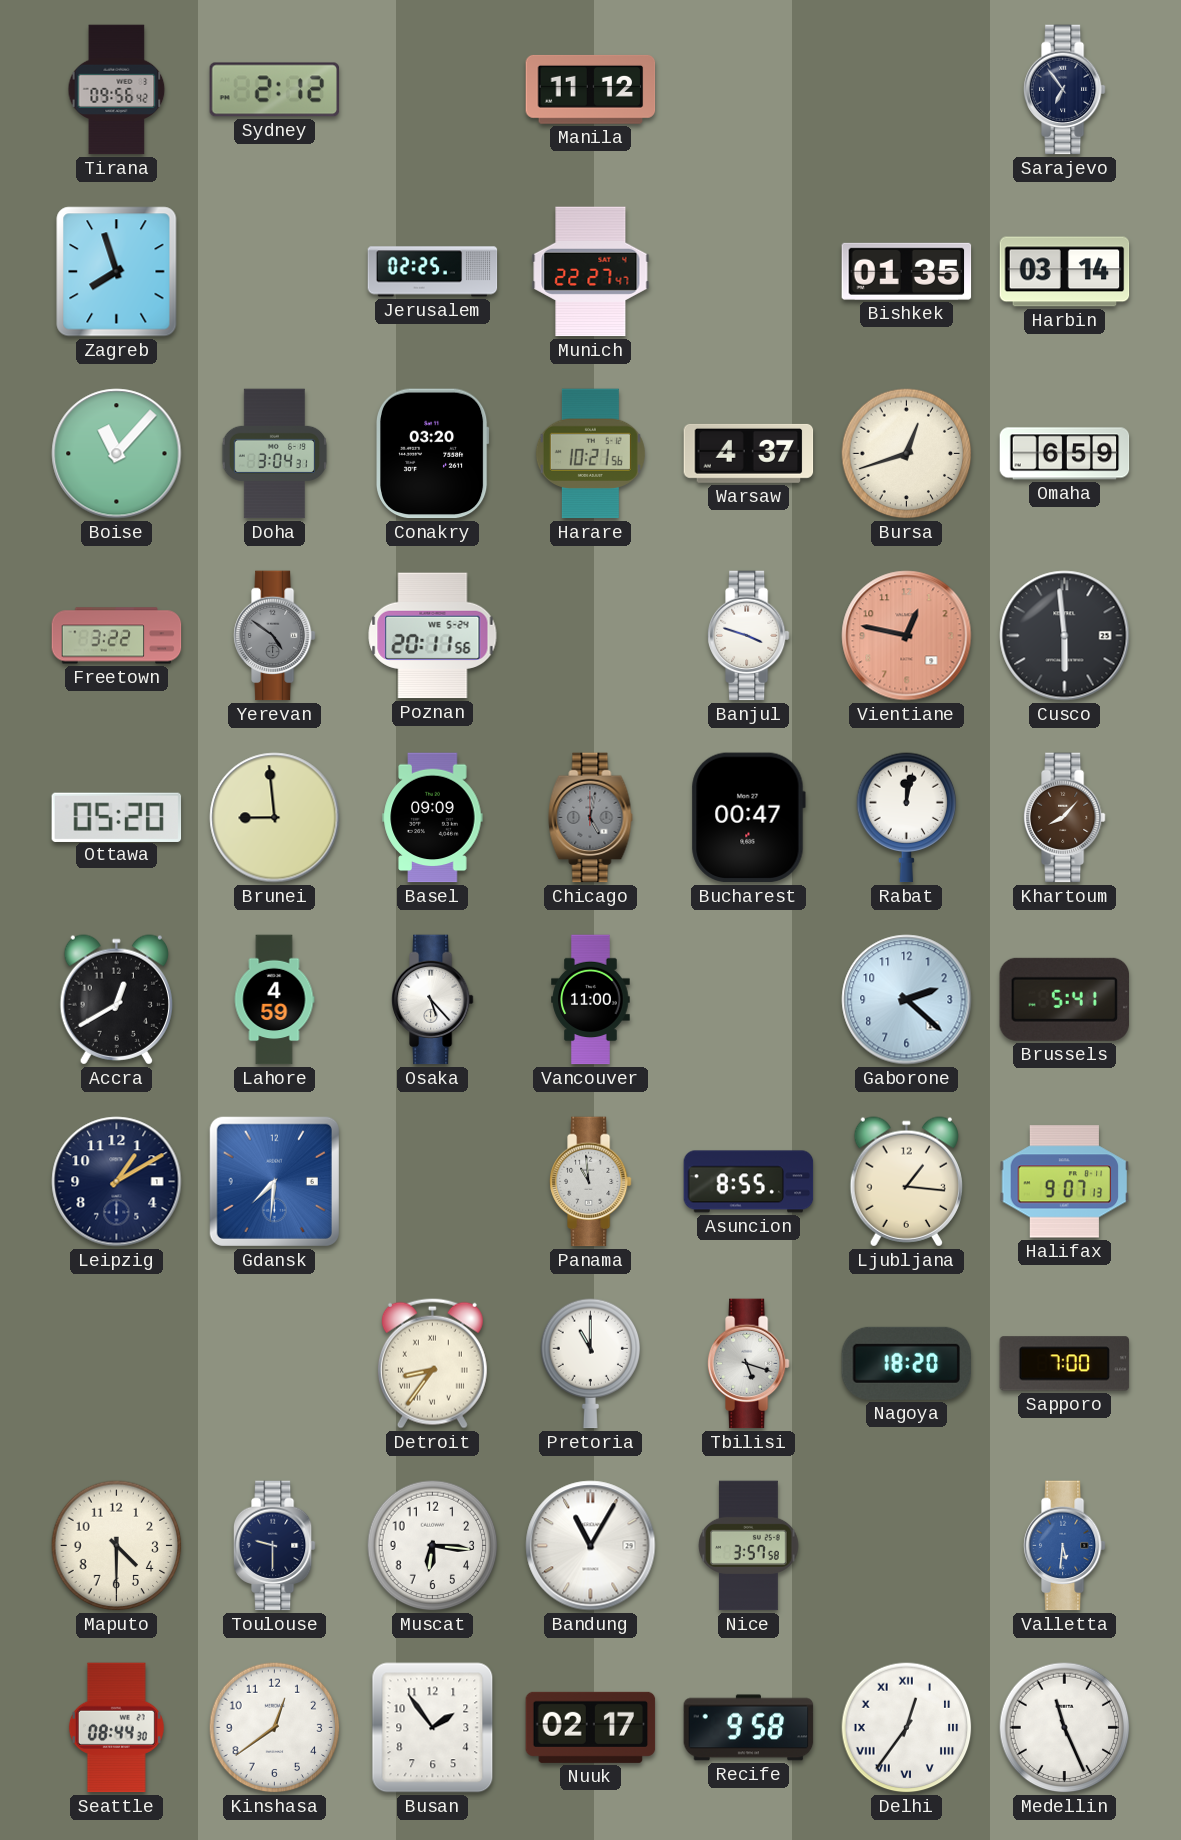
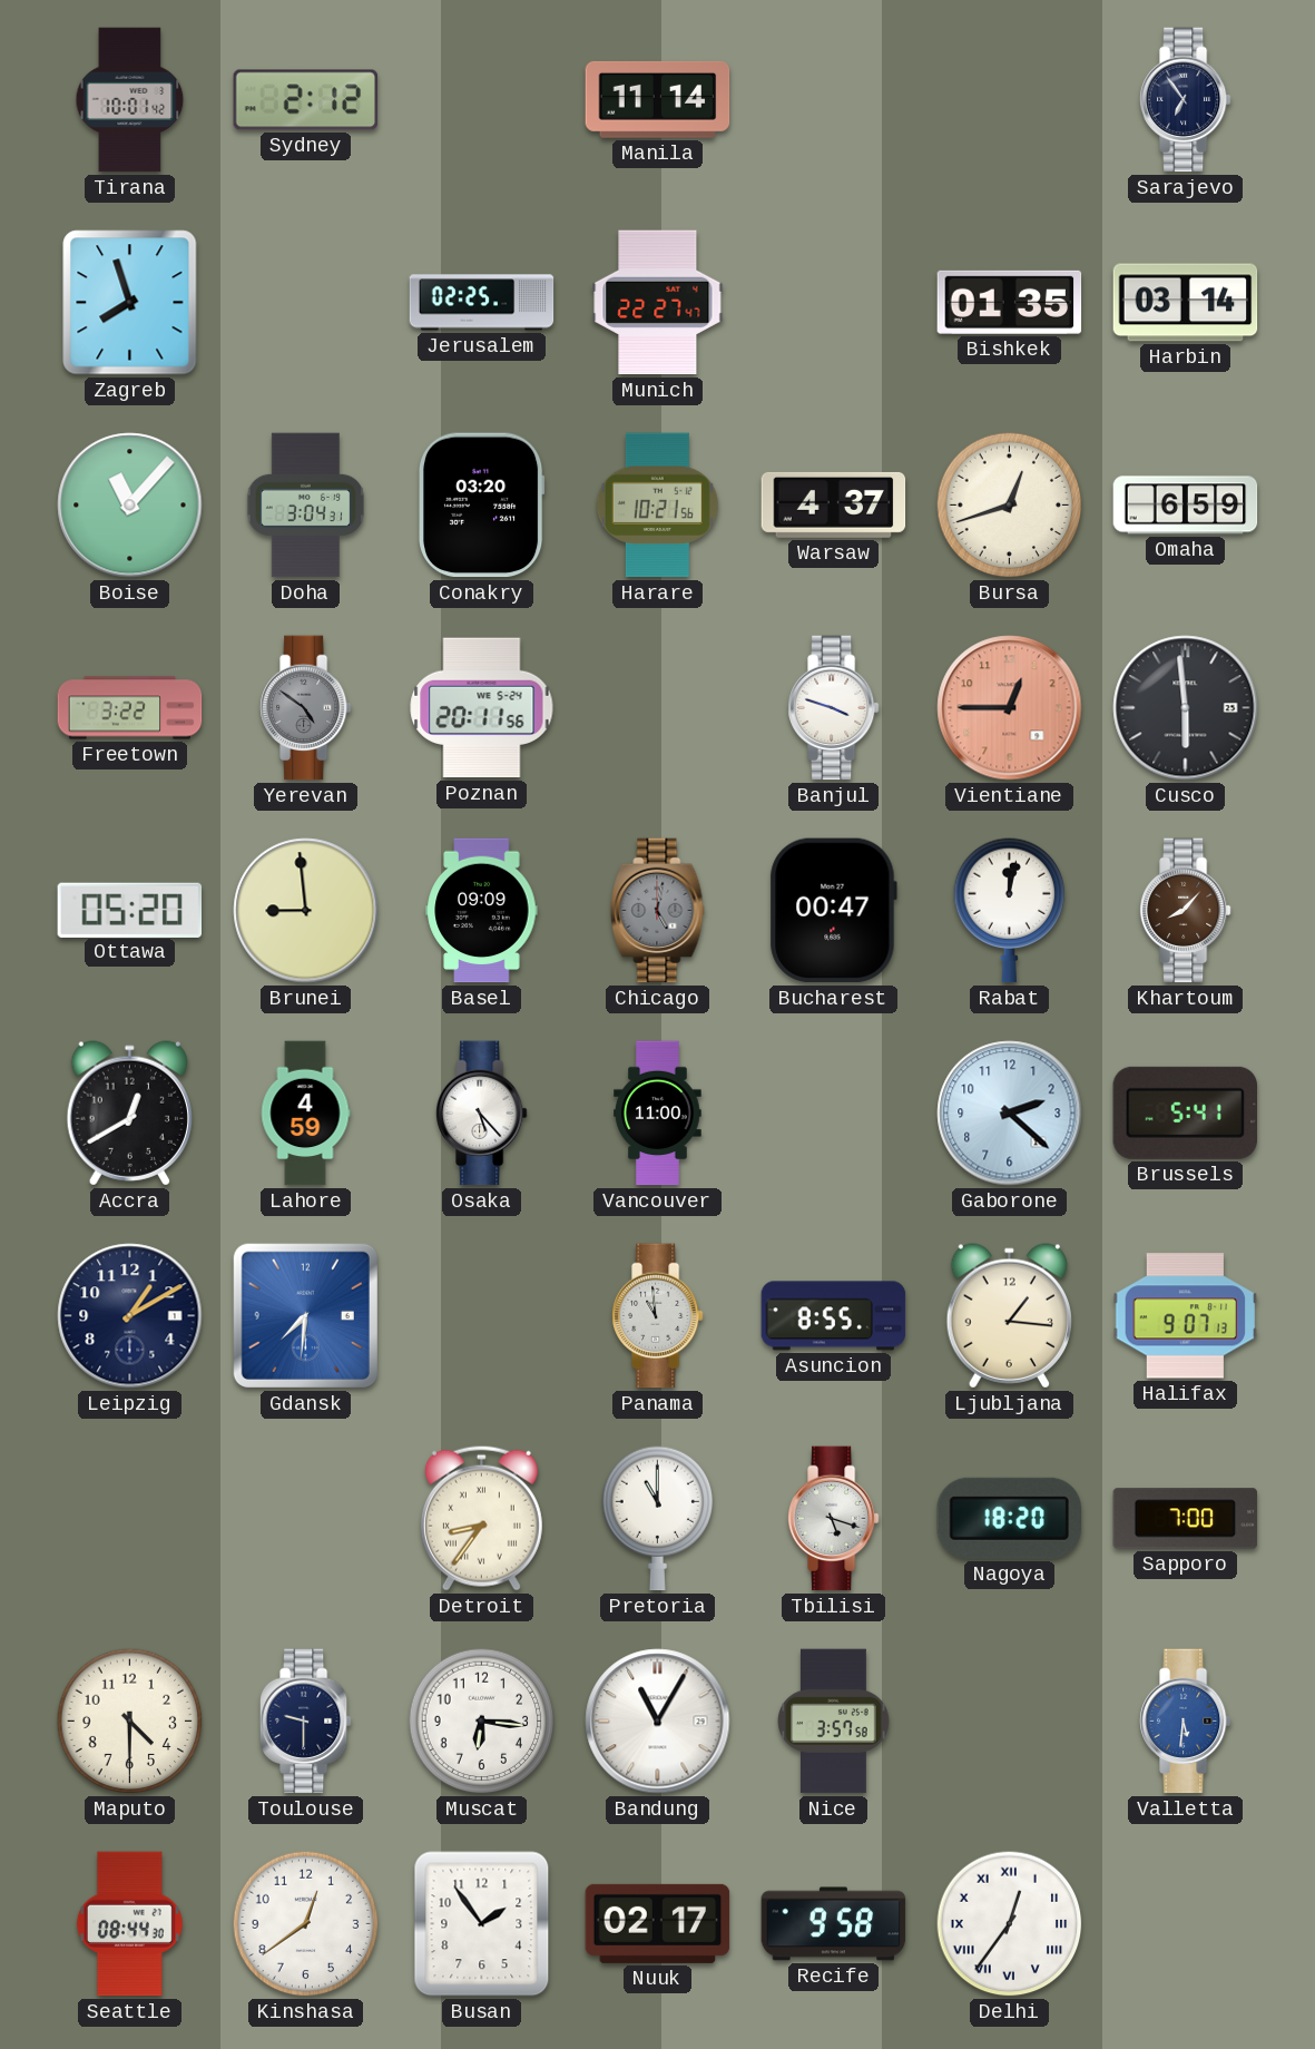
Tirana: 09:56 -> 10:01 (130, 100)
Manila: 11:12 -> 11:14 (658, 99)
Vientiane: 12:47 -> 12:45 (1010, 708)
Medellin: 11:26 -> none (1065, 1728)
